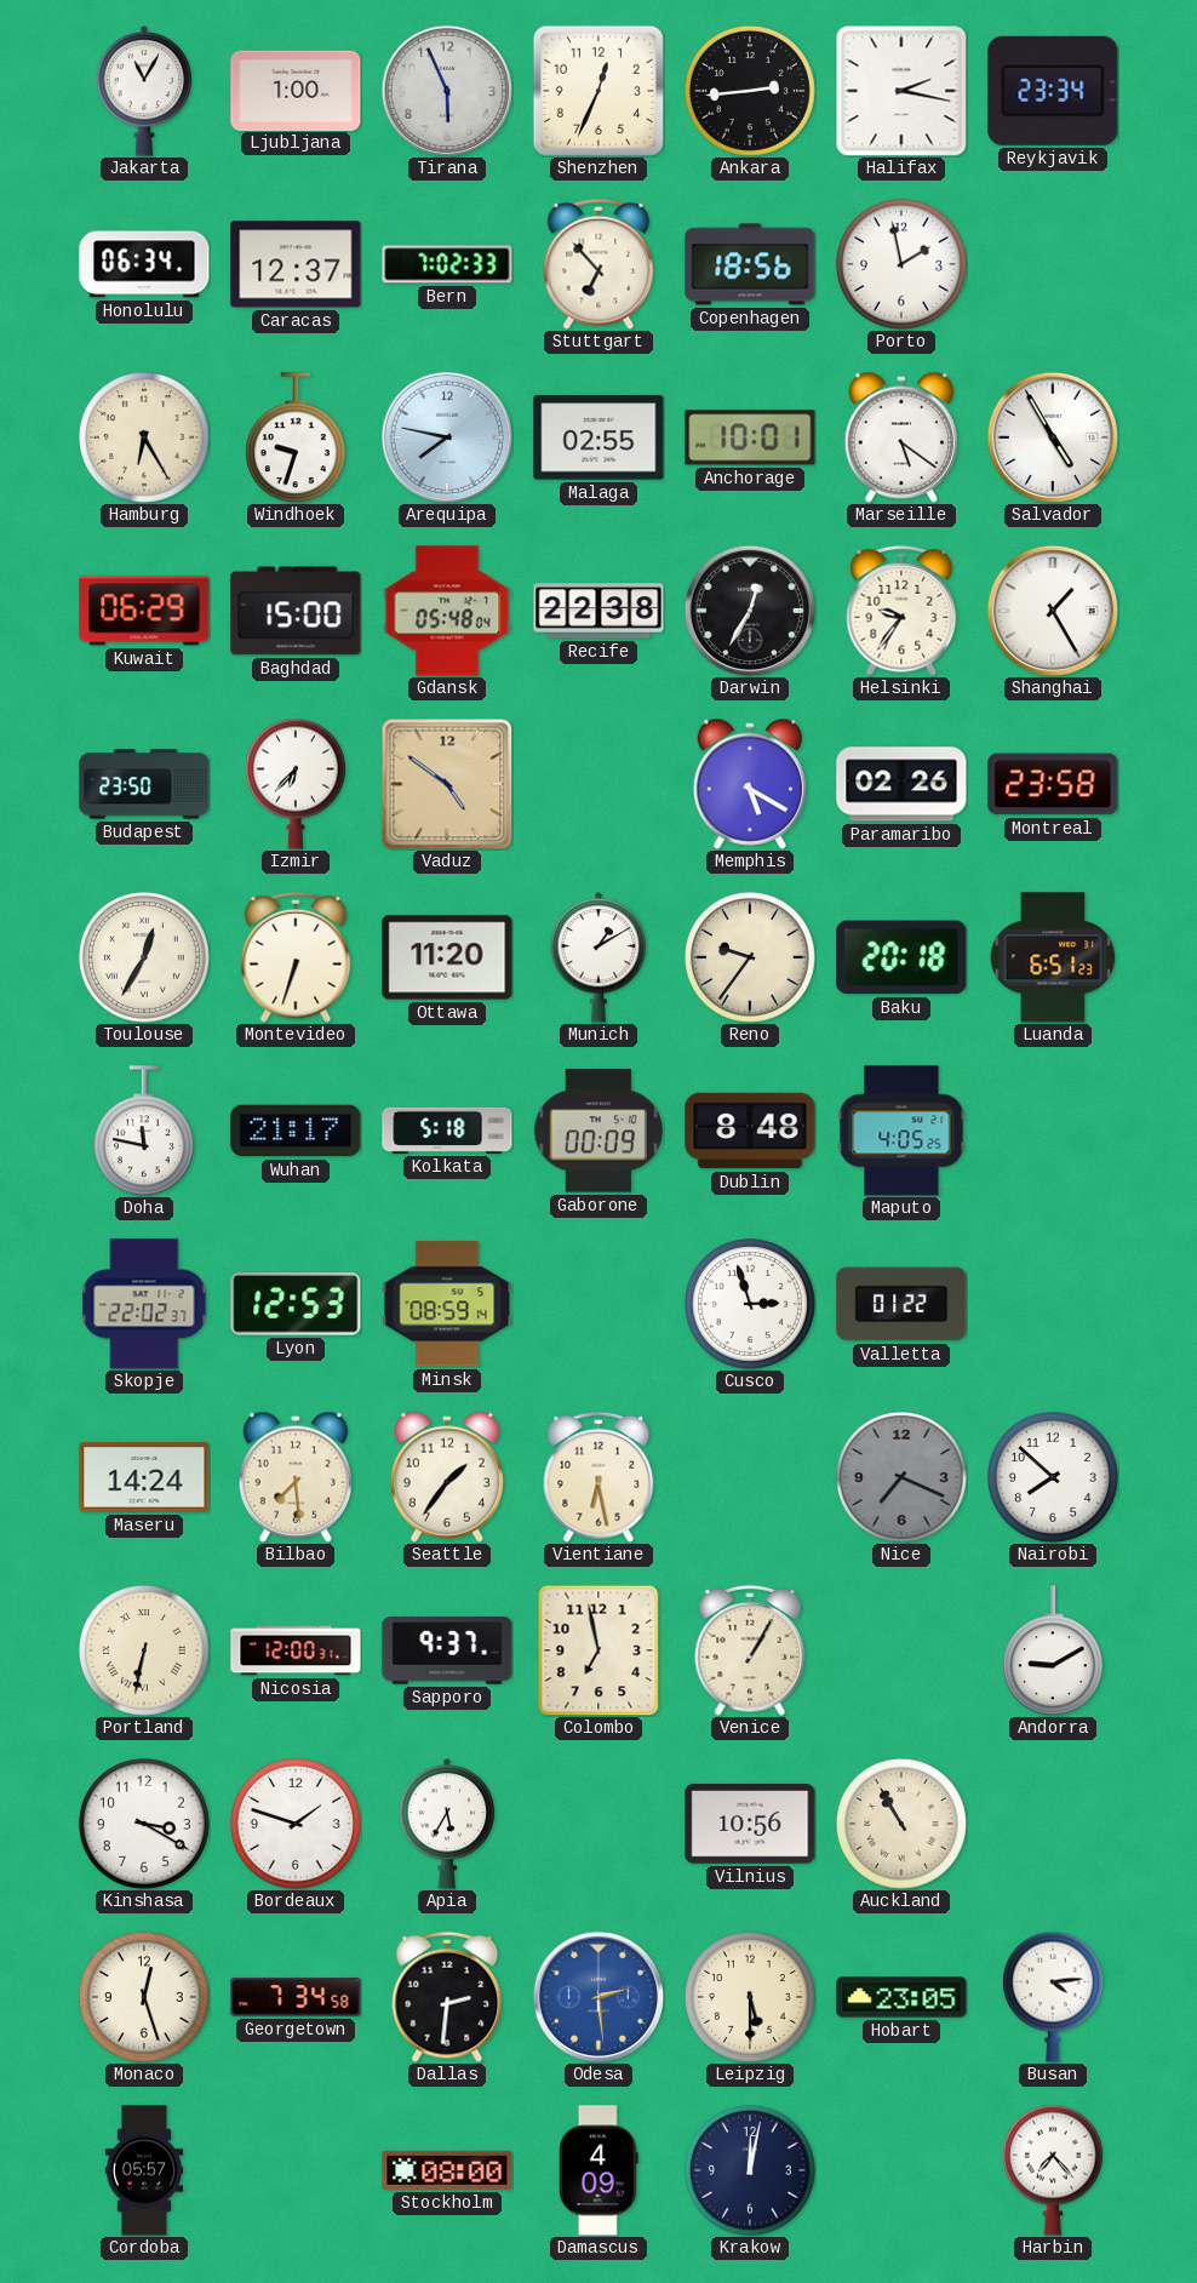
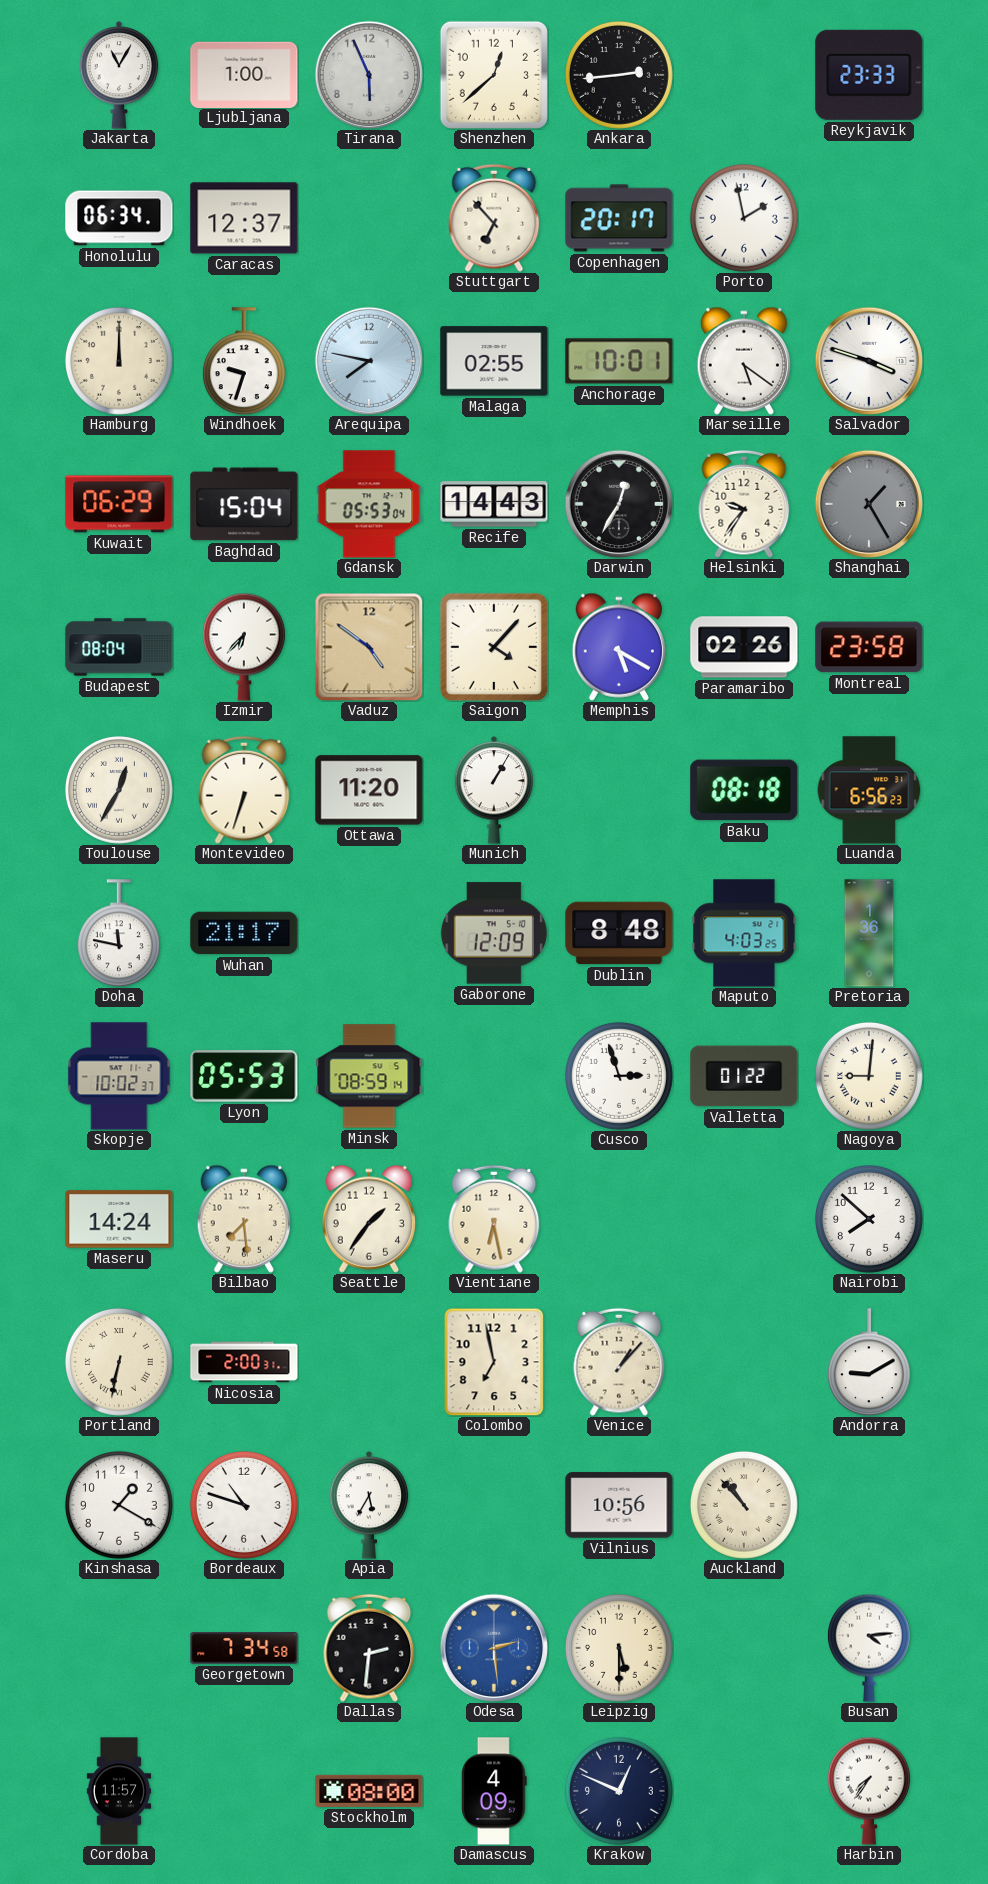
Shenzhen: 12:34 -> 12:38 (494, 75)
Halifax: 2:17 -> none (901, 91)
Reykjavik: 23:34 -> 23:33 (869, 75)
Bern: 7:02 -> none (447, 264)
Copenhagen: 18:56 -> 20:17 (619, 218)
Hamburg: 6:25 -> 12:00 (119, 361)
Salvador: 4:55 -> 3:48 (868, 360)
Baghdad: 15:00 -> 15:04 (244, 504)
Gdansk: 05:48 -> 05:53 (369, 504)
Recife: 22:38 -> 14:43 (494, 504)
Shanghai dial: white -> grey (868, 503)
Budapest: 23:50 -> 08:04 (119, 647)
Saigon: none -> 4:07 (494, 647)
Munich: 1:10 -> 1:05 (494, 790)
Reno: 9:36 -> none (750, 957)
Baku: 20:18 -> 08:18 (744, 790)
Luanda: 6:51 -> 6:56 (869, 790)
Kolkata: 5:18 -> none (447, 1131)
Gaborone: 00:09 -> 12:09 (494, 933)
Maputo: 4:05 -> 4:03 (744, 933)
Pretoria: none -> 1:36 (869, 933)
Skopje: 22:02 -> 10:02 (119, 1076)
Lyon: 12:53 -> 05:53 (244, 1076)
Nagoya: none -> 9:01 (869, 1076)
Nice: 7:19 -> none (901, 1477)
Nicosia: 12:00 -> 2:00 (244, 1362)
Sapporo: 9:37 -> none (447, 1650)
Venice: 1:05 -> 1:07 (619, 1362)
Kinshasa: 3:20 -> 1:20 (119, 1505)
Bordeaux: 1:48 -> 10:48 (244, 1505)
Auckland: 10:55 -> 10:53 (744, 1505)
Monaco: 12:27 -> none (144, 1997)
Hobart: 23:05 -> none (901, 1997)
Cordoba: 05:57 -> 11:57 (119, 1791)
Krakow: 12:02 -> 12:49 (619, 1791)
Harbin: 7:23 -> 7:36 (869, 1791)
